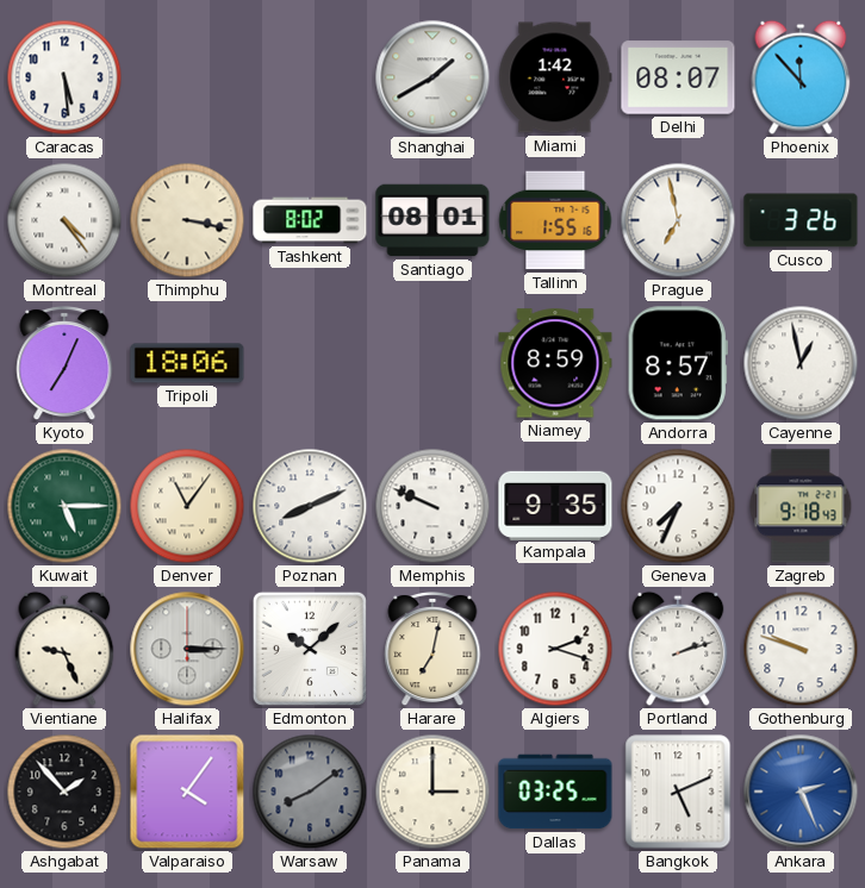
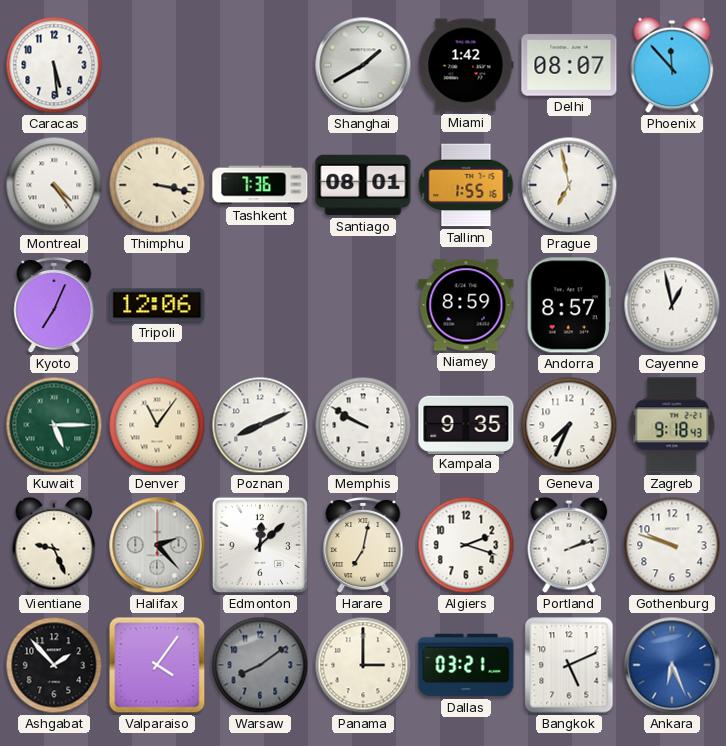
Tashkent: 8:02 -> 7:36 (260, 185)
Cusco: 3:26 -> none (801, 220)
Tripoli: 18:06 -> 12:06 (157, 305)
Memphis: 9:49 -> 9:50 (363, 425)
Halifax: 3:15 -> 2:23 (157, 545)
Edmonton: 10:08 -> 12:08 (260, 545)
Dallas: 03:25 -> 03:21 (466, 665)
Ankara: 2:26 -> 6:26 (672, 665)
